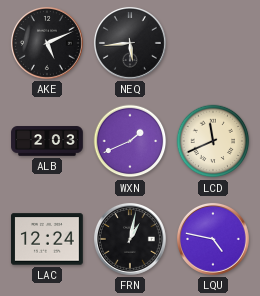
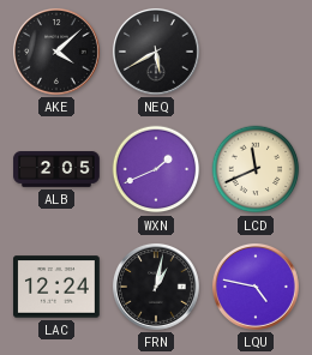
AKE: 5:11 -> 4:08 (56, 52)
NEQ: 5:44 -> 5:40 (156, 52)
ALB: 2:03 -> 2:05 (56, 169)
